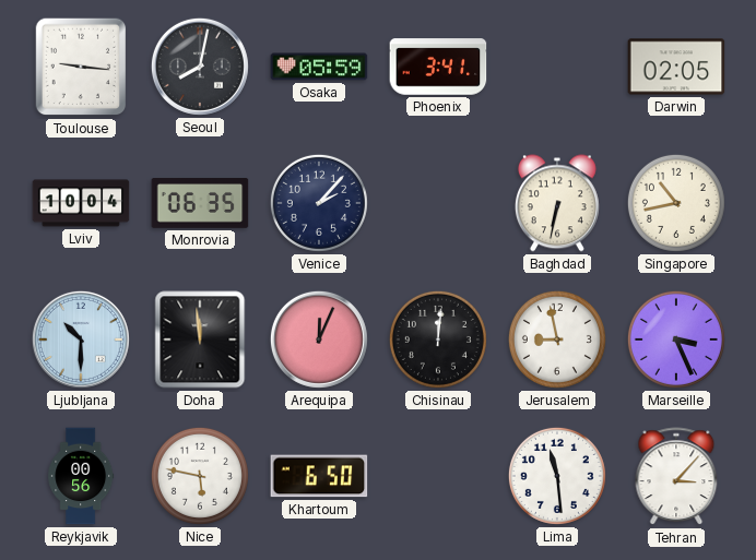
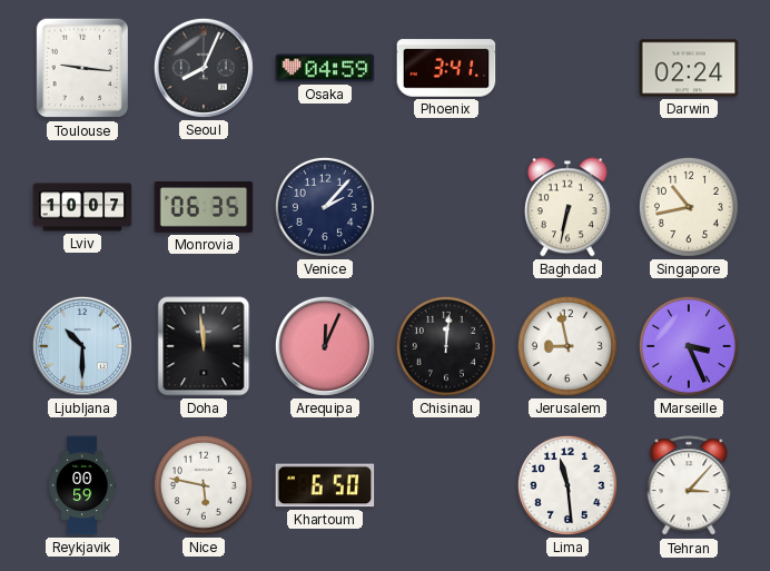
Seoul: 8:02 -> 8:04 (204, 68)
Osaka: 05:59 -> 04:59 (325, 68)
Darwin: 02:05 -> 02:24 (689, 68)
Lviv: 10:04 -> 10:07 (82, 207)
Reykjavik: 00:56 -> 00:59 (82, 485)
